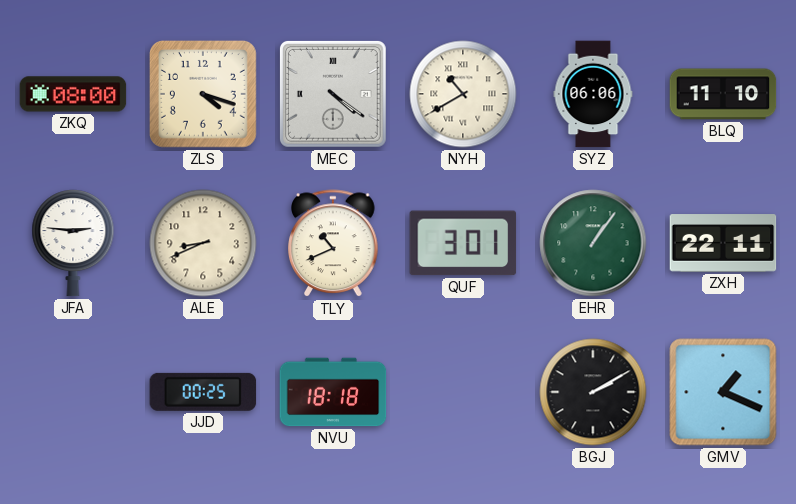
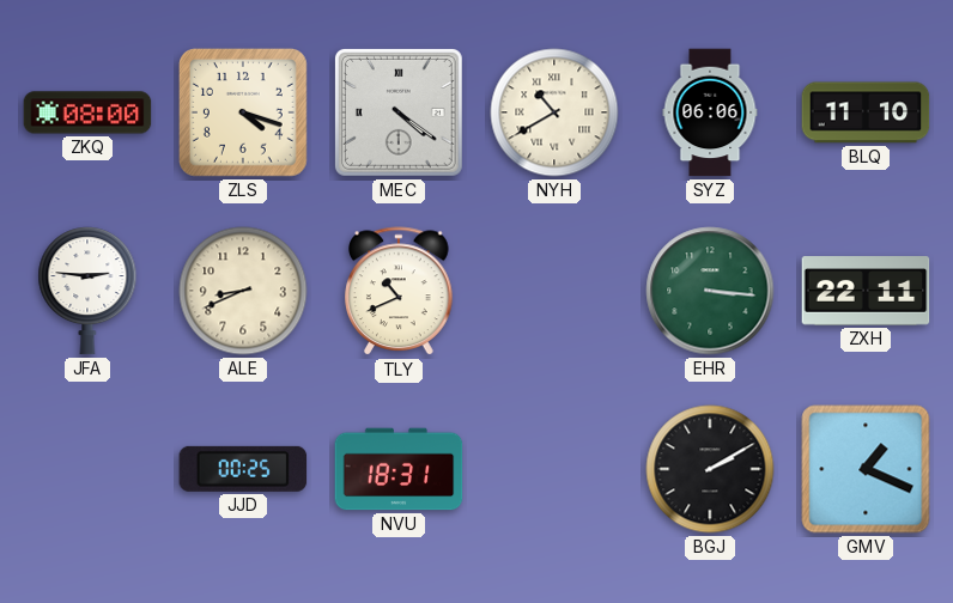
QUF: 3:01 -> none (463, 243)
EHR: 1:06 -> 3:16 (710, 291)
NVU: 18:18 -> 18:31 (399, 469)
